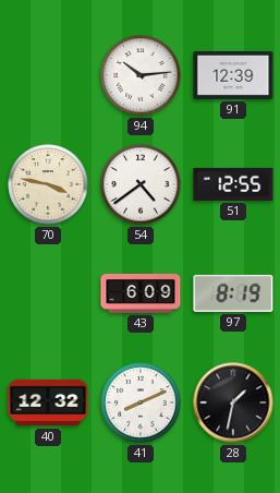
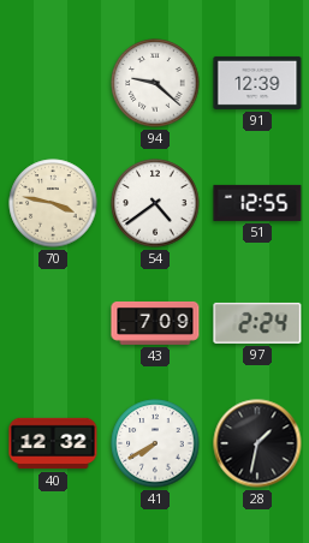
94: 10:14 -> 9:22 (155, 83)
43: 6:09 -> 7:09 (155, 323)
97: 8:19 -> 2:24 (257, 323)
41: 8:11 -> 7:40 (155, 443)
